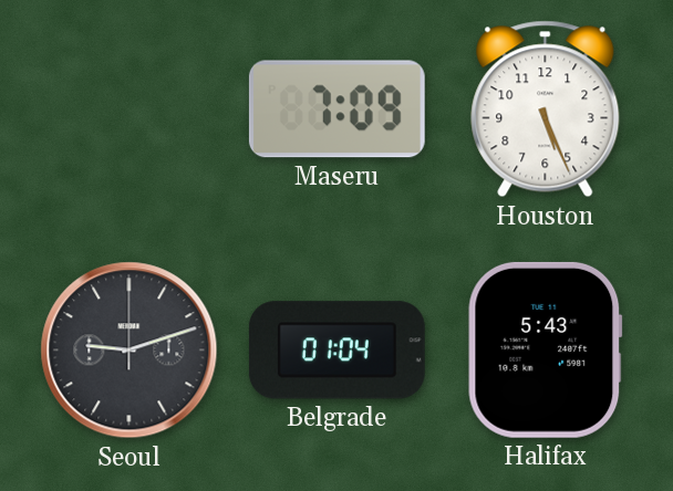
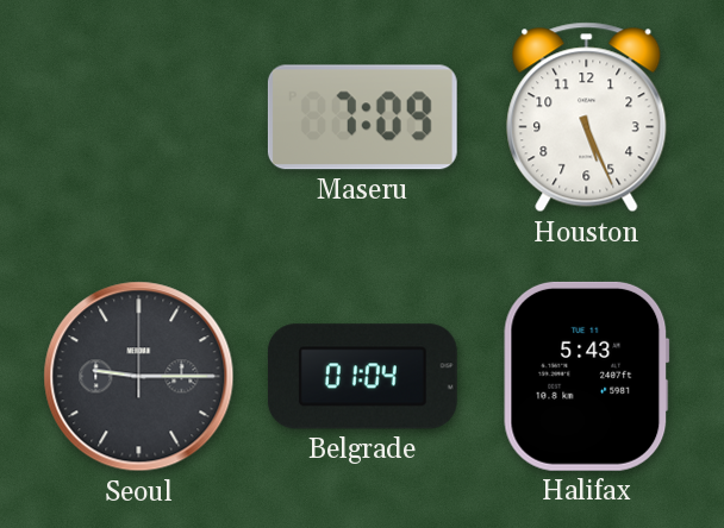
Seoul: 9:12 -> 9:15 (139, 377)
